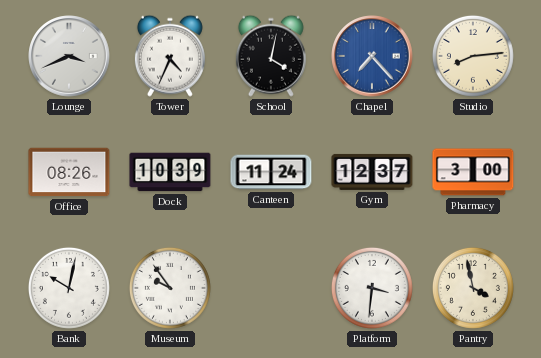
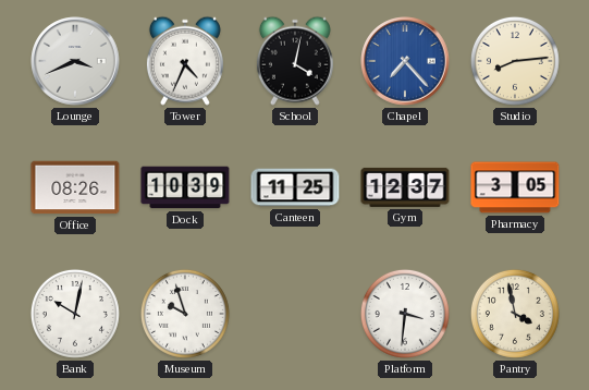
Canteen: 11:24 -> 11:25 (295, 187)
Pharmacy: 3:00 -> 3:05 (515, 187)
Museum: 9:54 -> 9:57 (185, 314)
